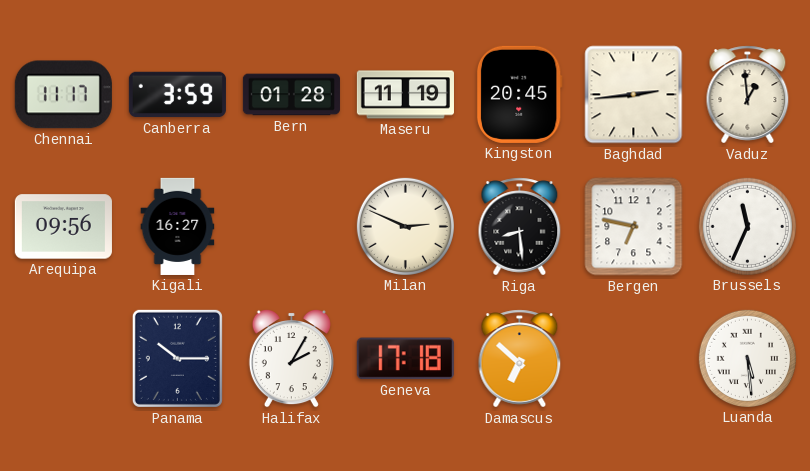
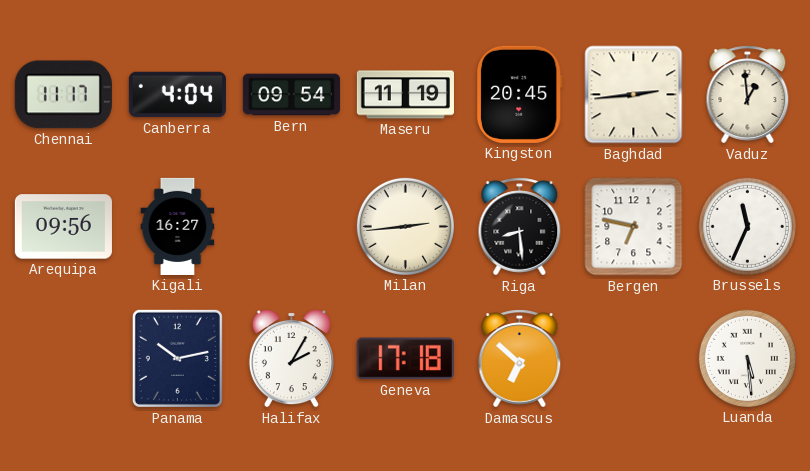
Canberra: 3:59 -> 4:04 (177, 95)
Bern: 01:28 -> 09:54 (291, 95)
Milan: 2:49 -> 2:44 (405, 226)
Panama: 10:15 -> 10:13 (177, 358)
